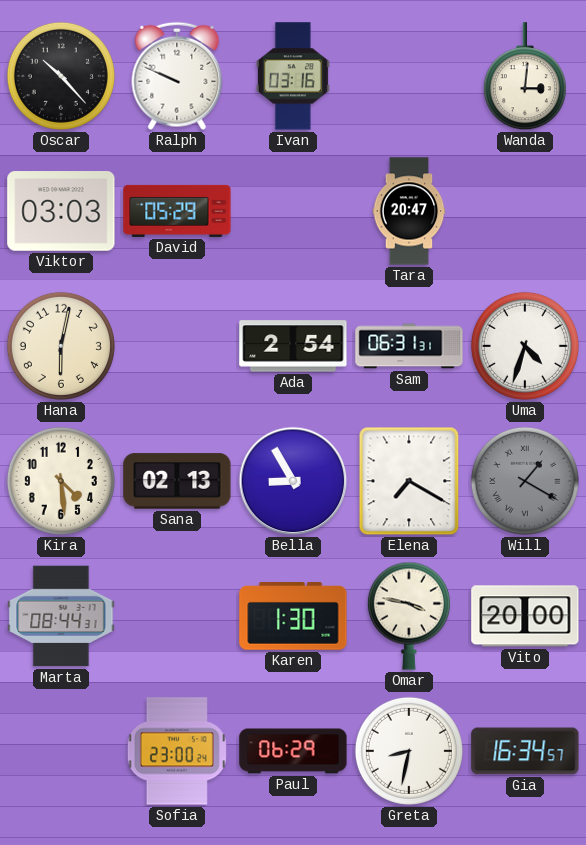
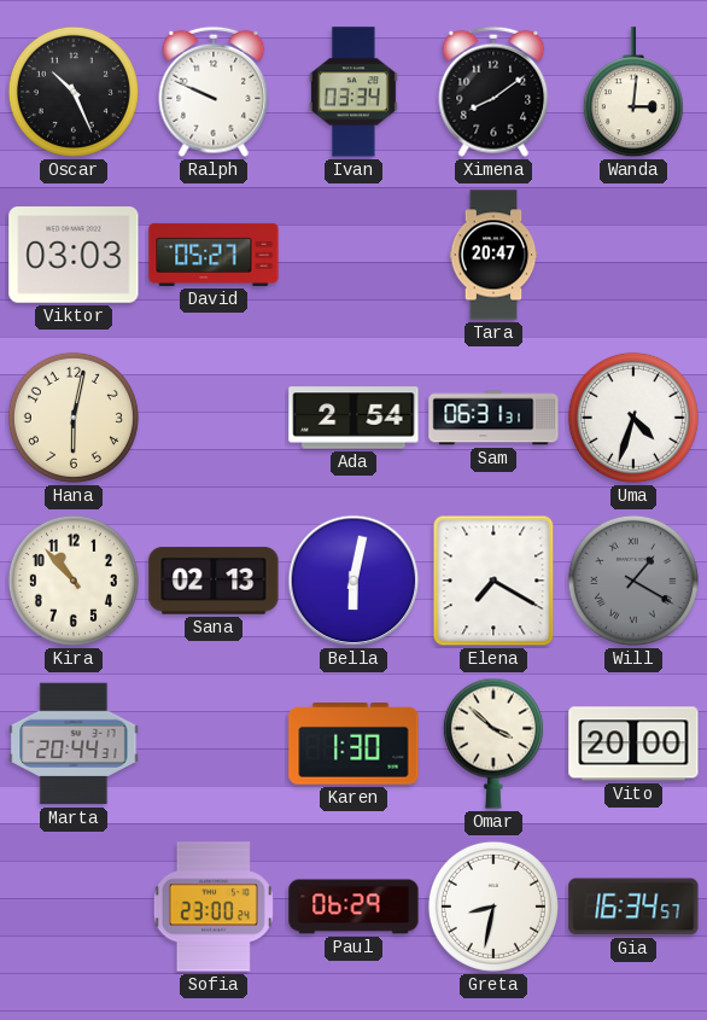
Oscar: 10:23 -> 10:26 (74, 92)
Ivan: 03:16 -> 03:34 (353, 92)
Ximena: none -> 8:09 (493, 92)
David: 05:29 -> 05:27 (214, 255)
Kira: 4:29 -> 10:53 (74, 581)
Bella: 8:55 -> 6:02 (353, 581)
Marta: 08:44 -> 20:44 (74, 744)
Omar: 3:47 -> 3:52 (493, 744)
